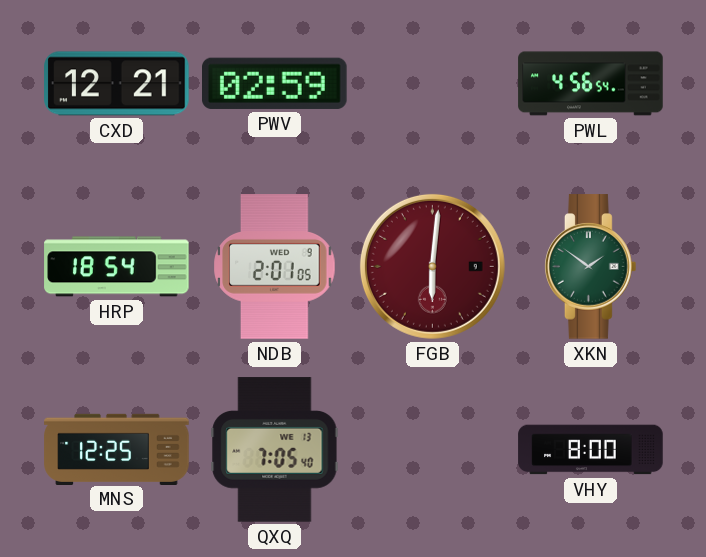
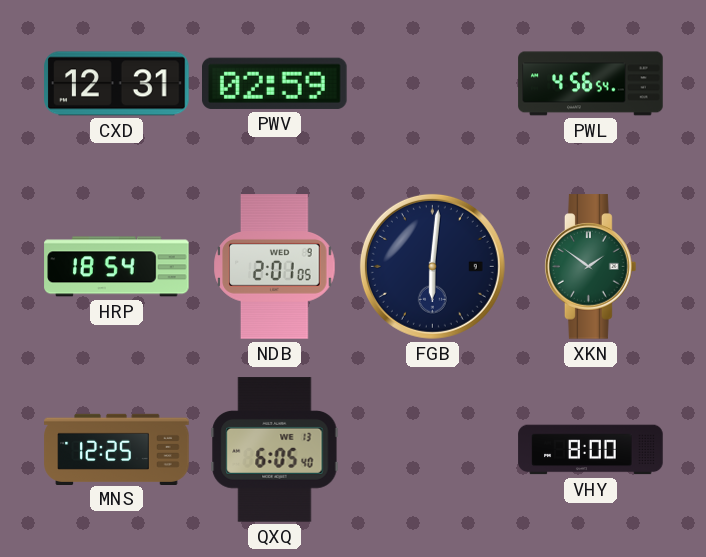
CXD: 12:21 -> 12:31 (117, 84)
FGB dial: burgundy -> navy (432, 266)
QXQ: 7:05 -> 6:05 (275, 450)
